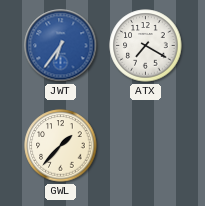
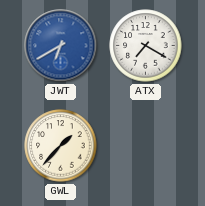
JWT: 6:36 -> 6:40 (61, 46)
